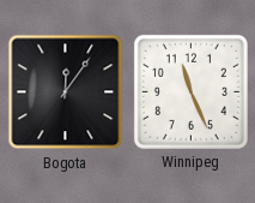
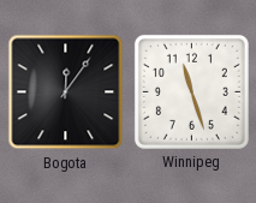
Winnipeg: 11:26 -> 11:27 (191, 91)
